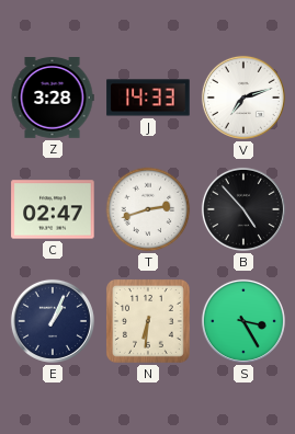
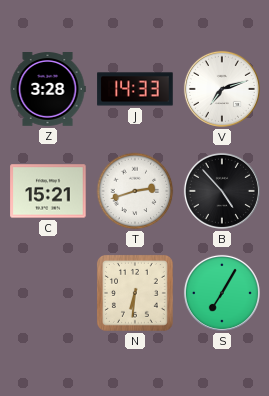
C: 02:47 -> 15:21 (48, 191)
E: 1:04 -> none (53, 321)
S: 3:25 -> 7:05 (222, 293)
